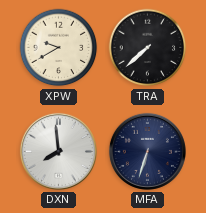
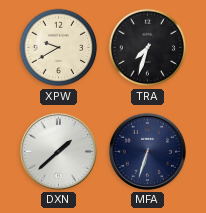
TRA: 7:38 -> 7:33 (148, 48)
DXN: 7:59 -> 1:38 (58, 151)
